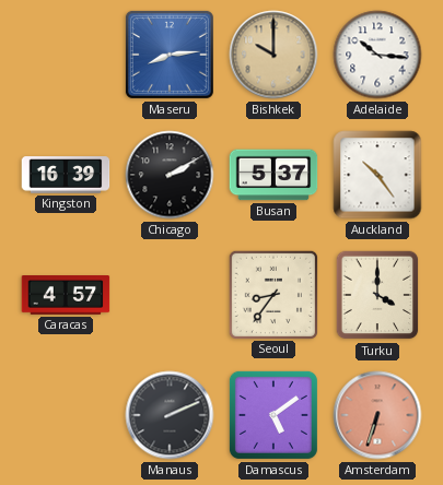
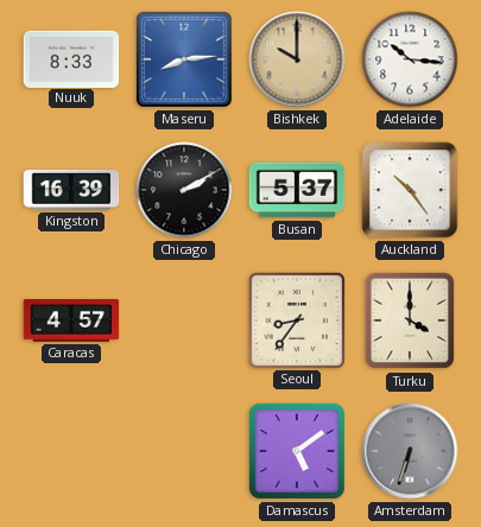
Nuuk: none -> 8:33 (71, 58)
Manaus: 2:11 -> none (170, 415)
Amsterdam dial: salmon -> grey (410, 451)
